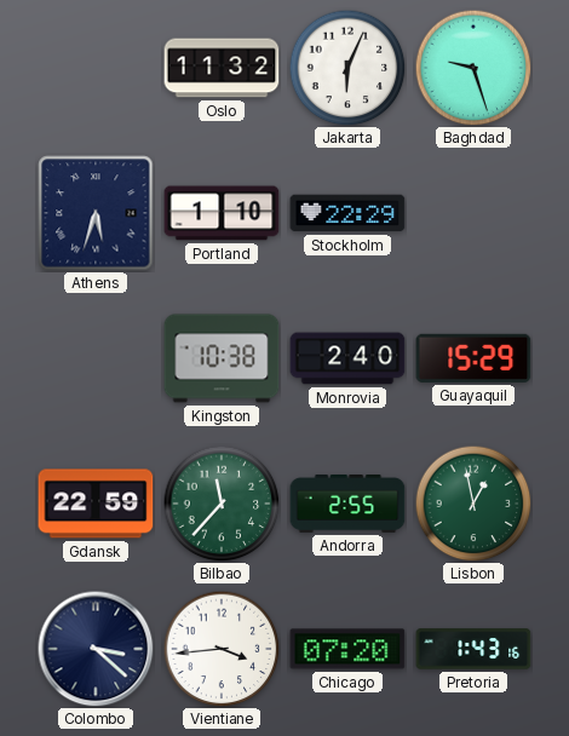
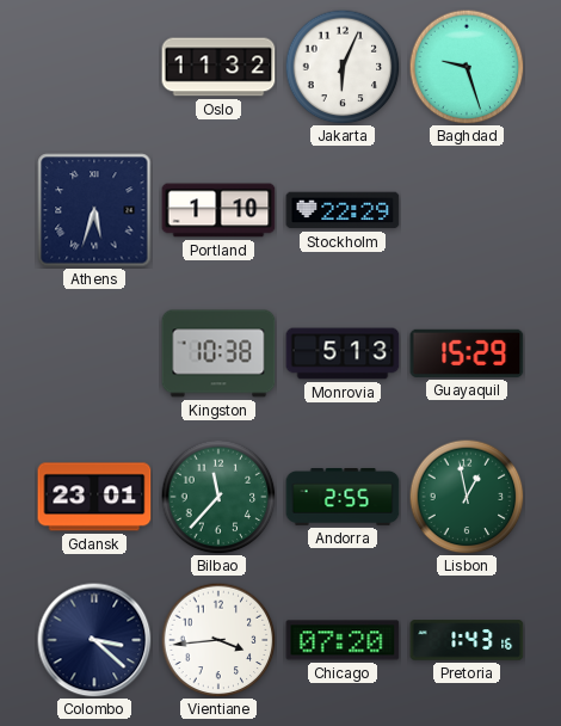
Monrovia: 2:40 -> 5:13 (343, 353)
Gdansk: 22:59 -> 23:01 (94, 497)
